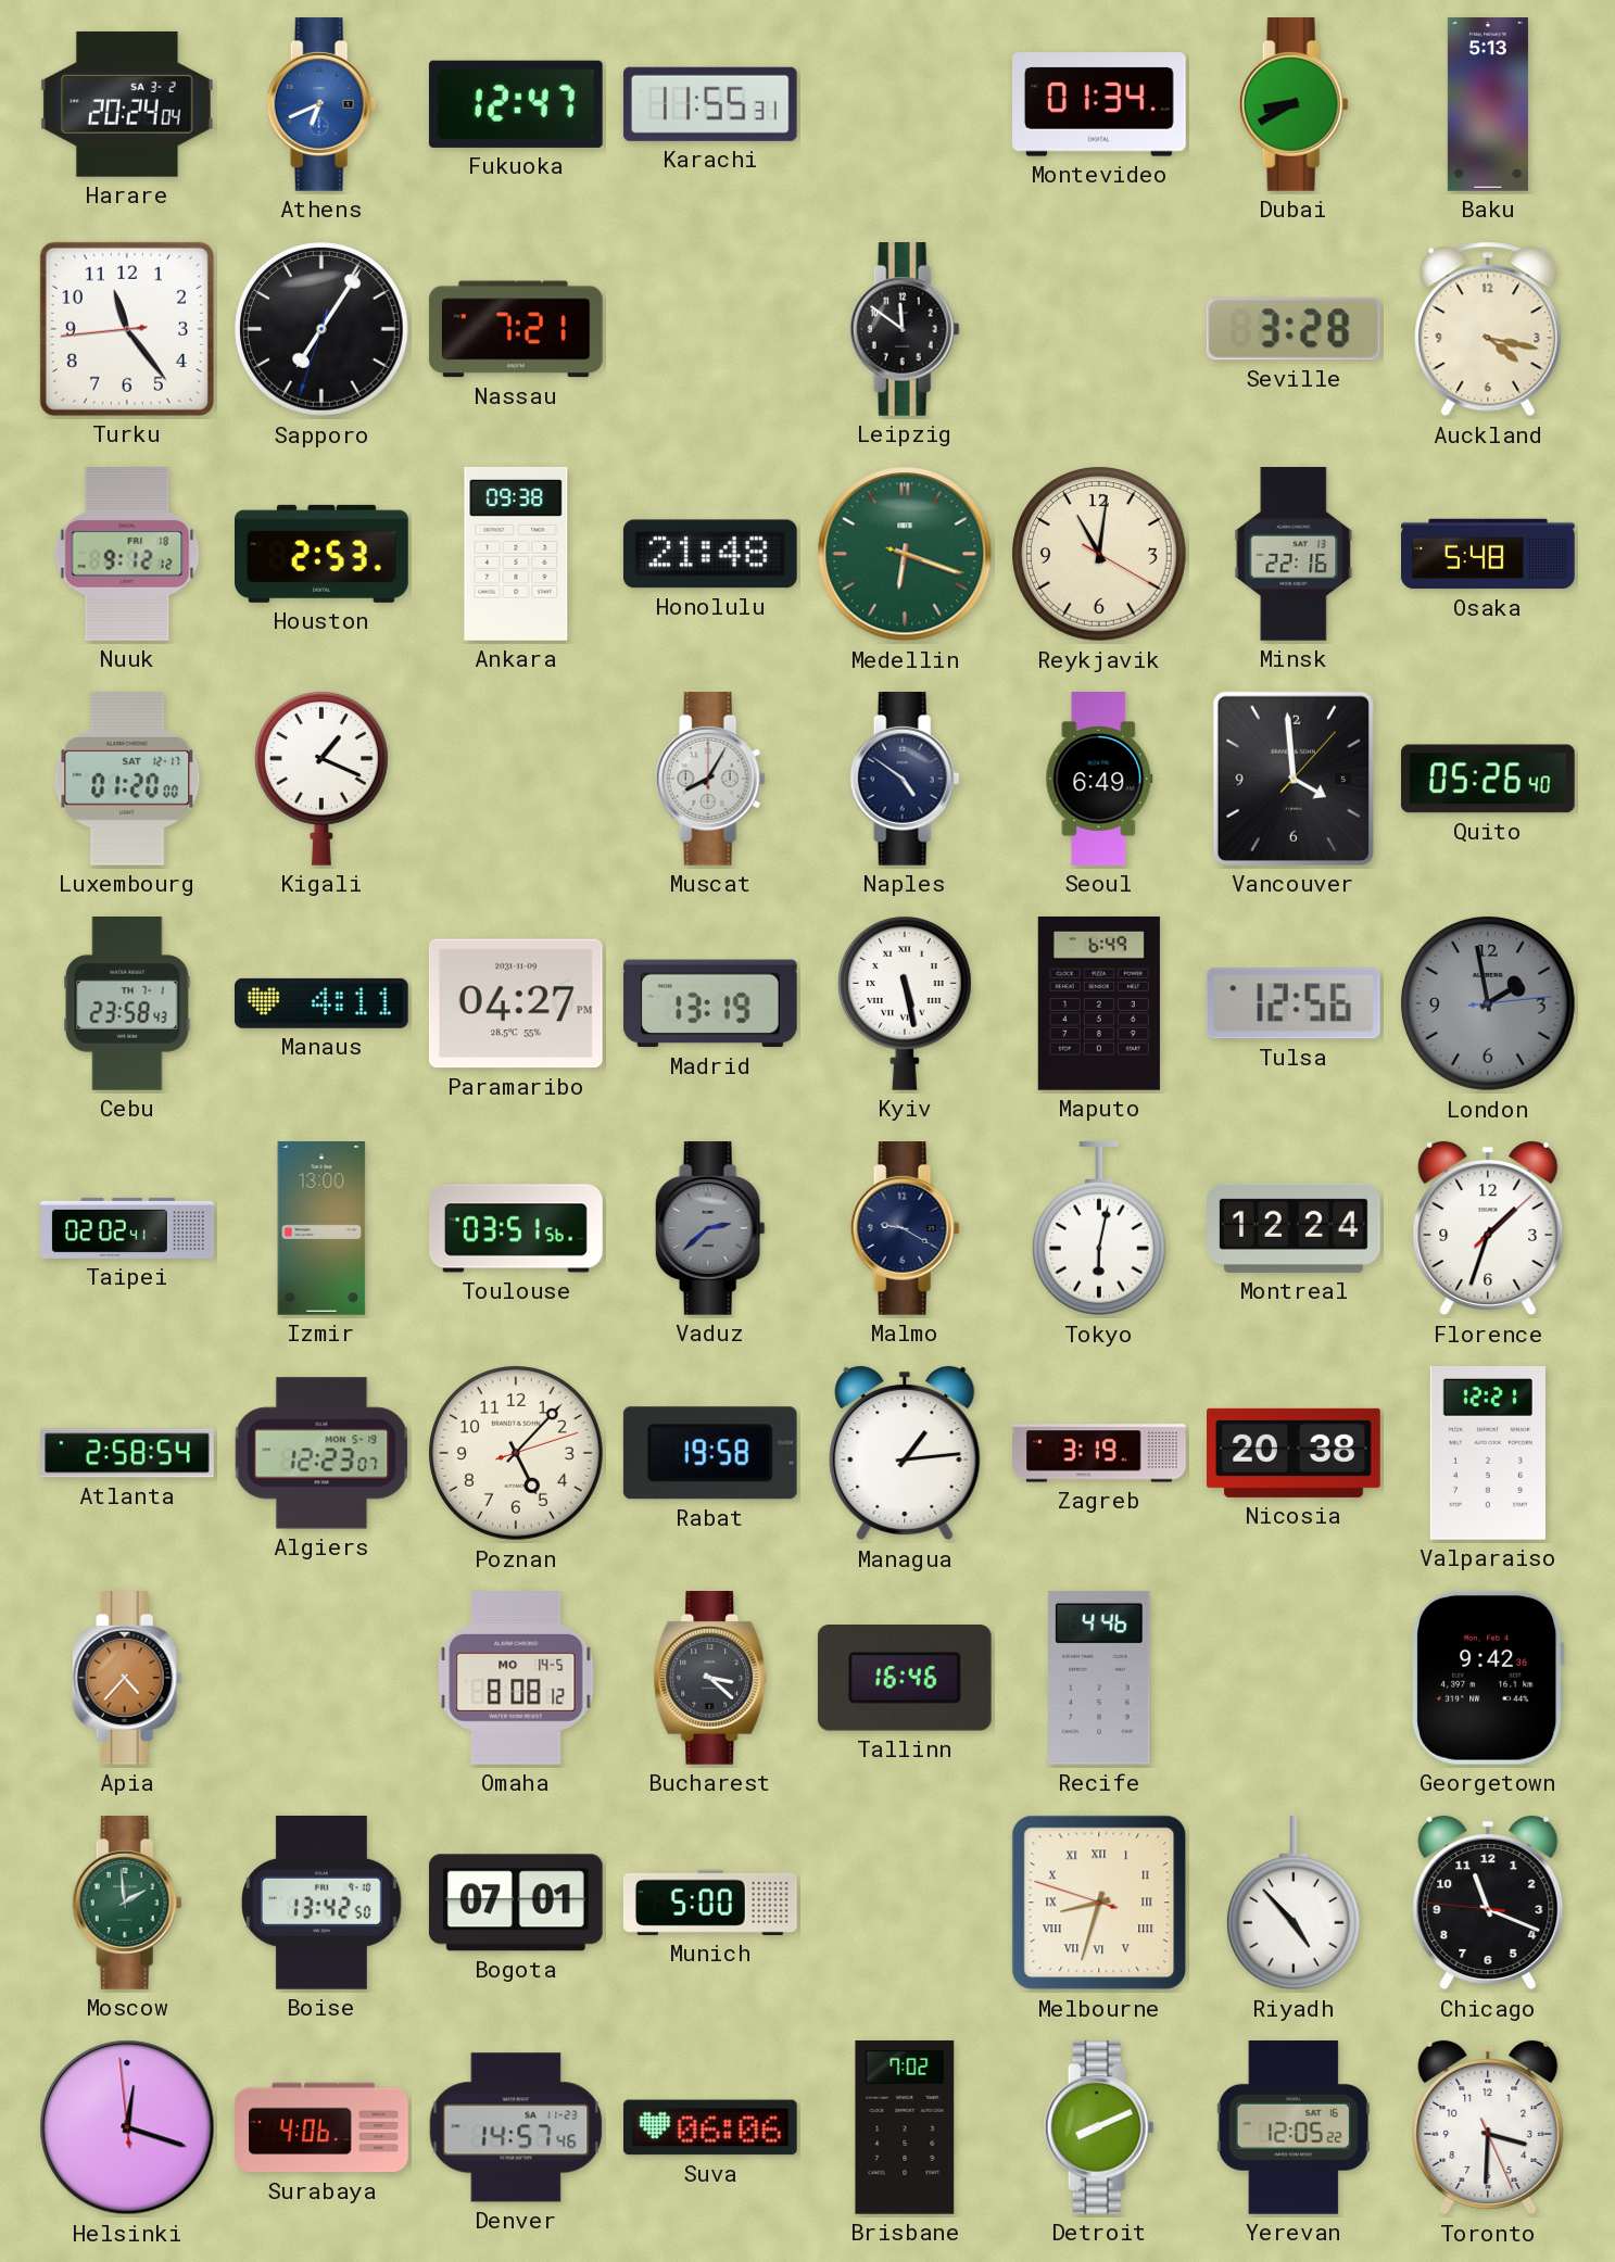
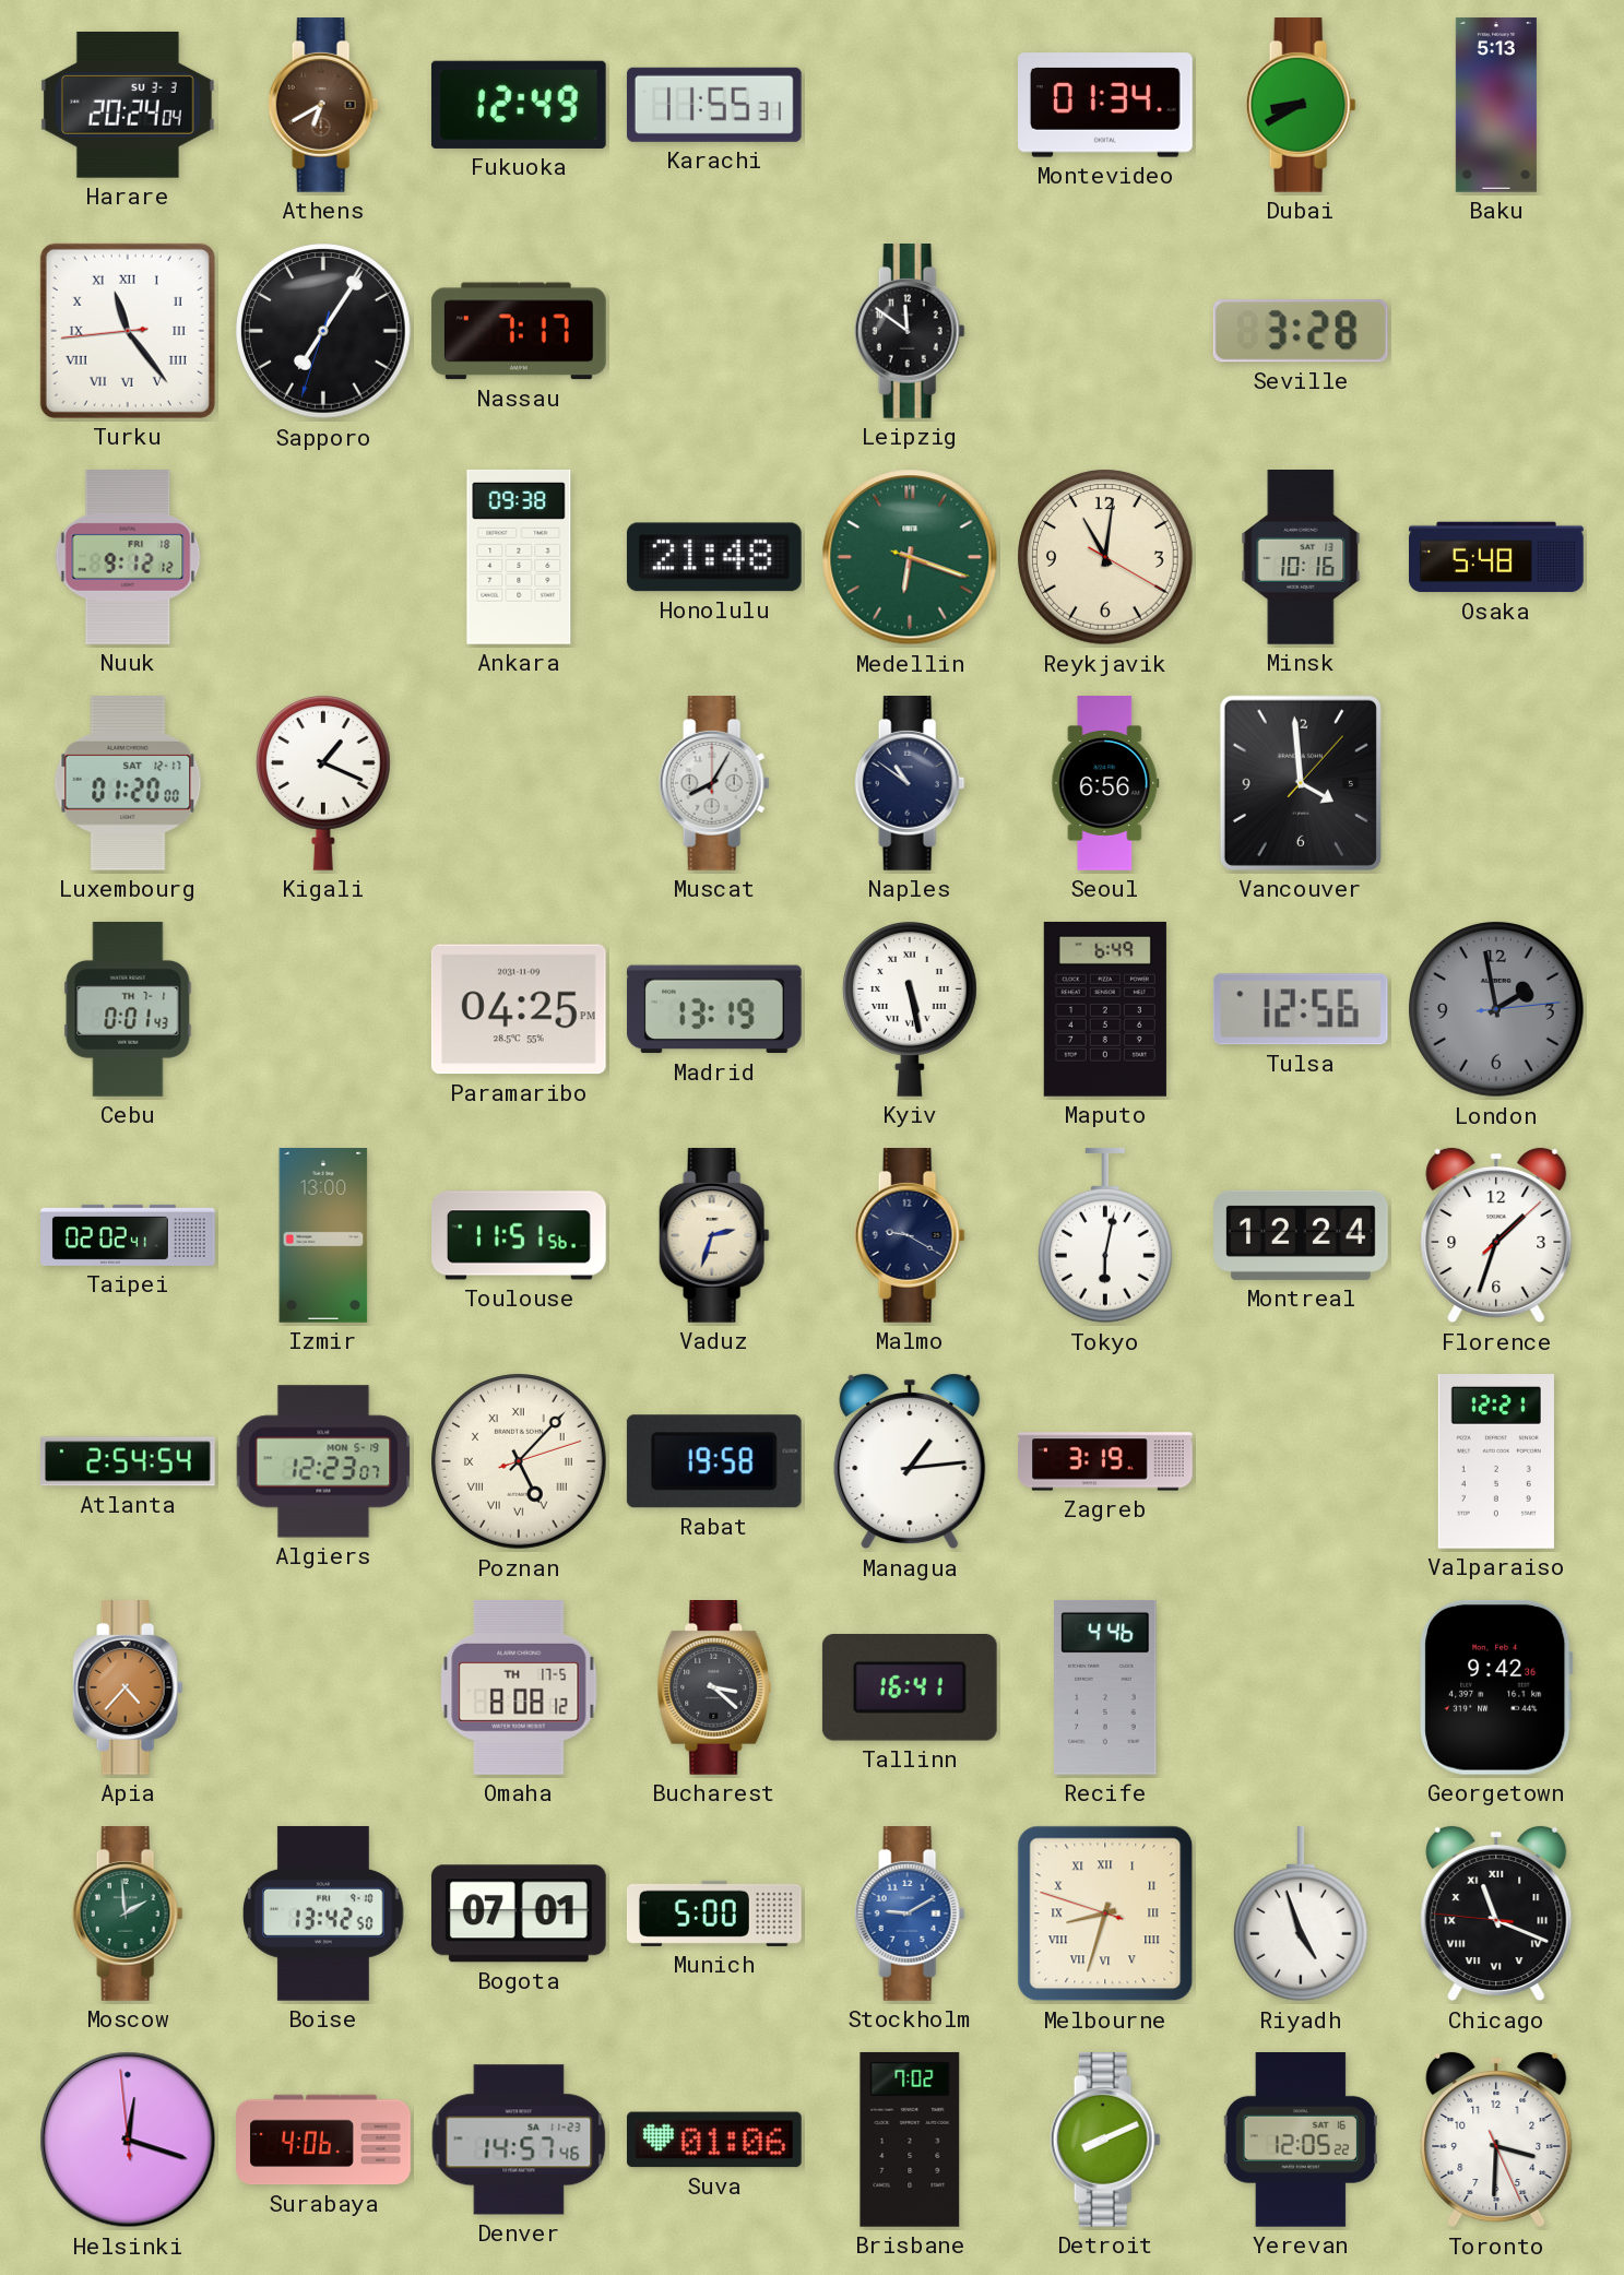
Harare date: SA 3-2 -> SU 3-3 (128, 105)
Athens: 6:41 -> 6:40 (323, 106)
Athens dial: blue -> brown (323, 106)
Fukuoka: 12:47 -> 12:49 (519, 105)
Turku numerals: Arabic -> Roman (128, 331)
Nassau: 7:21 -> 7:17 (519, 331)
Auckland: 4:17 -> none (1488, 329)
Houston: 2:53 -> none (323, 554)
Minsk: 22:16 -> 10:16 (1301, 558)
Naples: 4:51 -> 10:51 (910, 784)
Seoul: 6:49 -> 6:56 (1105, 783)
Quito: 05:26 -> none (1488, 779)
Cebu: 23:58 -> 0:01 (128, 1010)
Manaus: 4:11 -> none (321, 1003)
Paramaribo: 04:27 -> 04:25 (519, 1009)
Toulouse: 03:51 -> 11:51 (519, 1235)
Vaduz: 2:38 -> 2:33 (714, 1236)
Vaduz dial: grey -> cream (714, 1236)
Atlanta: 2:58 -> 2:54 (129, 1461)
Poznan numerals: Arabic -> Roman (520, 1462)
Nicosia: 20:38 -> none (1295, 1453)
Omaha date: MO 14-5 -> TH 17-5 (519, 1687)
Tallinn: 16:46 -> 16:41 (910, 1689)
Stockholm: none -> 9:10 (910, 1915)
Riyadh: 4:53 -> 4:57 (1301, 1913)
Chicago numerals: Arabic -> Roman (1496, 1913)
Suva: 06:06 -> 01:06 (714, 2140)
